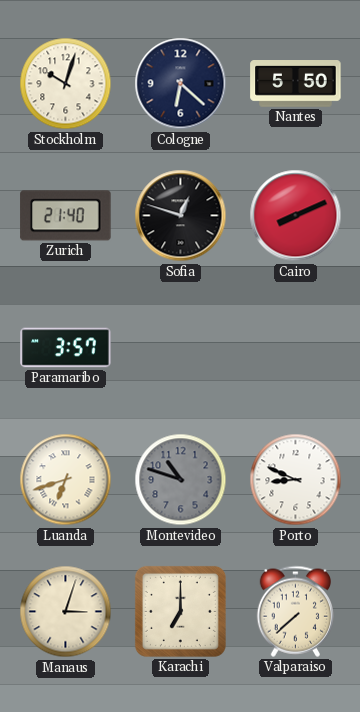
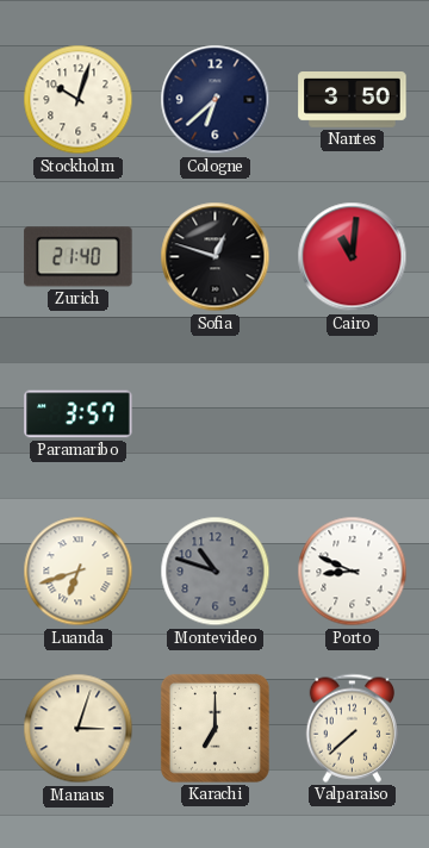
Cologne: 6:22 -> 6:38 (216, 100)
Nantes: 5:50 -> 3:50 (353, 100)
Cairo: 8:11 -> 11:01 (353, 257)
